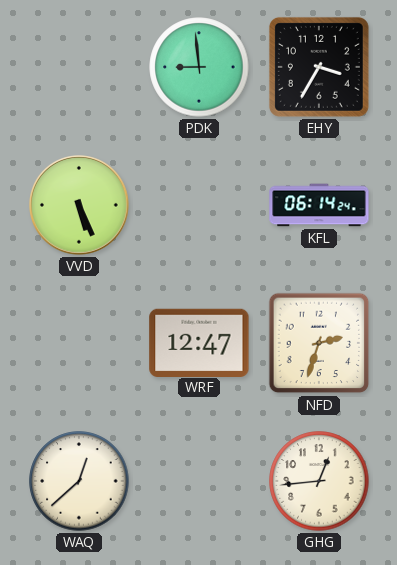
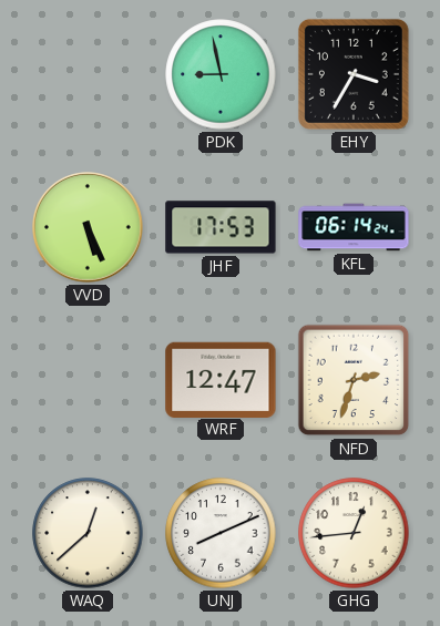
PDK: 8:59 -> 8:58 (221, 74)
JHF: none -> 17:53 (221, 227)
UNJ: none -> 8:11 (221, 533)
